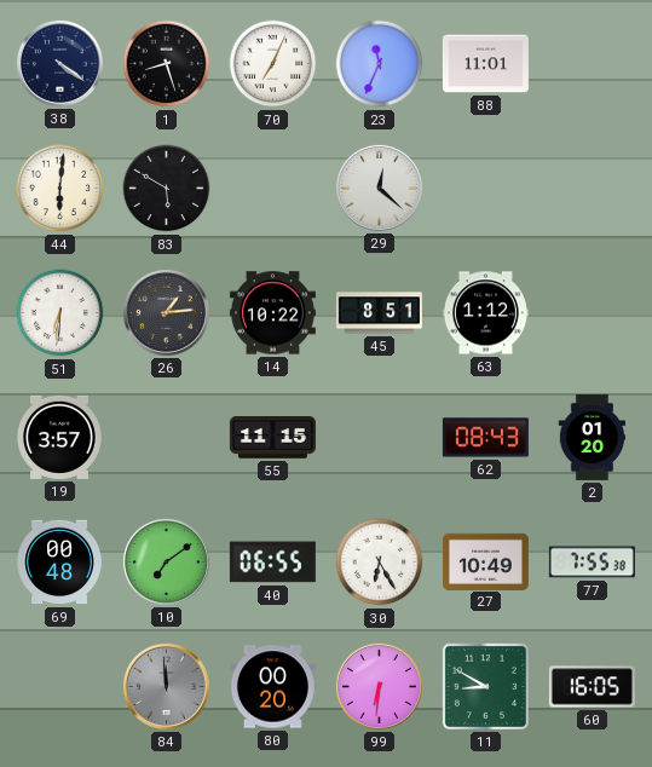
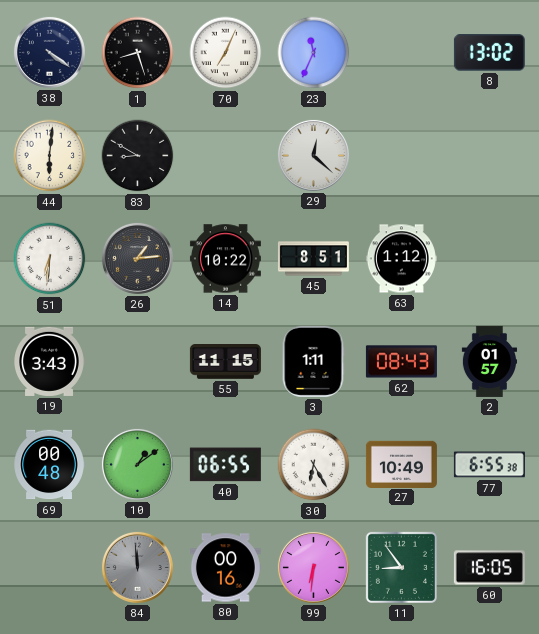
88: 11:01 -> none (485, 64)
8: none -> 13:02 (489, 53)
83: 5:50 -> 8:50 (138, 156)
19: 3:57 -> 3:43 (49, 361)
3: none -> 1:11 (313, 361)
2: 01:20 -> 01:57 (490, 361)
10: 7:09 -> 1:09 (137, 464)
77: 7:55 -> 6:55 (489, 465)
80: 00:20 -> 00:16 (225, 568)
11: 8:50 -> 8:54 (401, 567)
